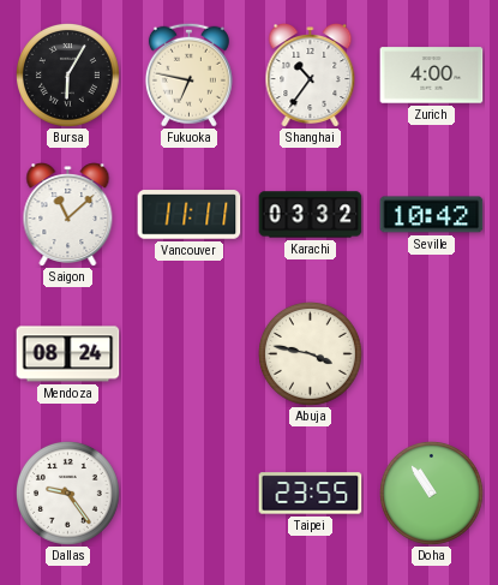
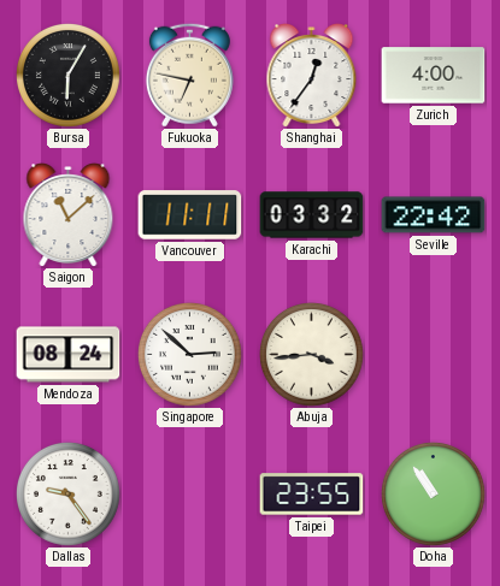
Shanghai: 10:36 -> 12:36 (312, 76)
Seville: 10:42 -> 22:42 (434, 215)
Singapore: none -> 2:52 (190, 355)
Abuja: 3:47 -> 3:44 (312, 355)
